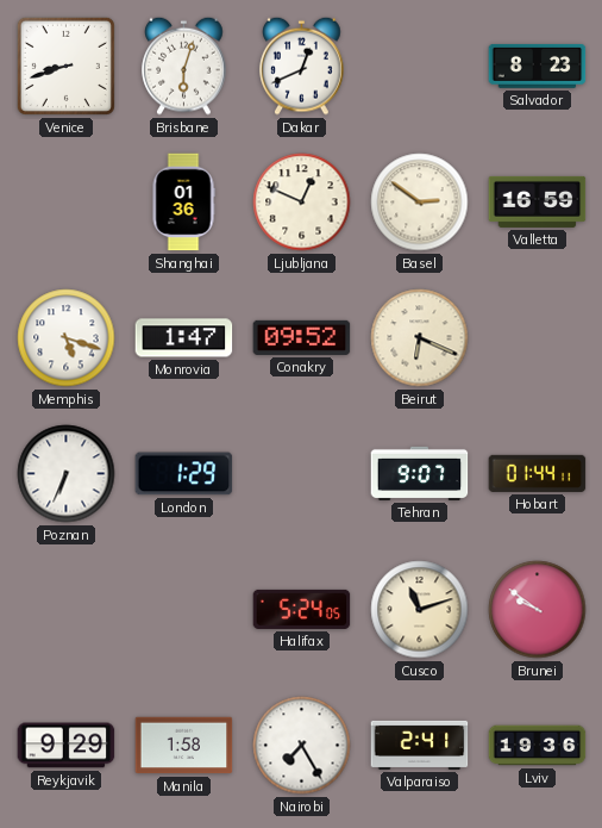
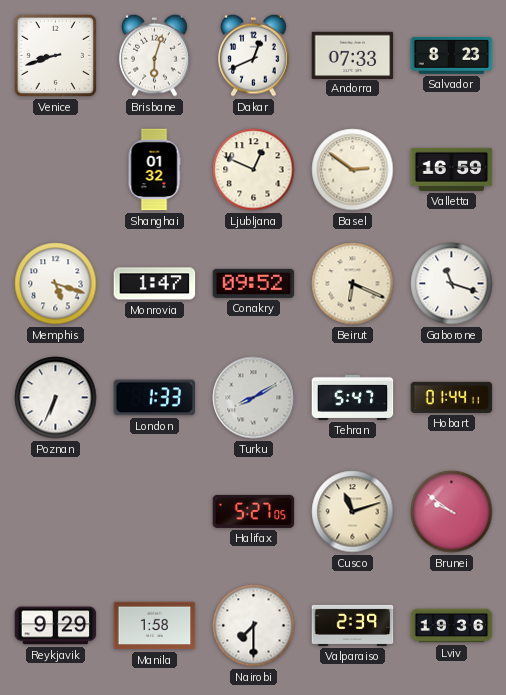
Andorra: none -> 07:33 (353, 55)
Shanghai: 01:36 -> 01:32 (154, 170)
Gaborone: none -> 11:18 (452, 284)
London: 1:29 -> 1:33 (155, 398)
Turku: none -> 8:10 (254, 398)
Tehran: 9:07 -> 5:47 (353, 397)
Halifax: 5:24 -> 5:27 (254, 511)
Nairobi: 7:25 -> 7:30 (254, 626)
Valparaiso: 2:41 -> 2:39 (353, 625)
